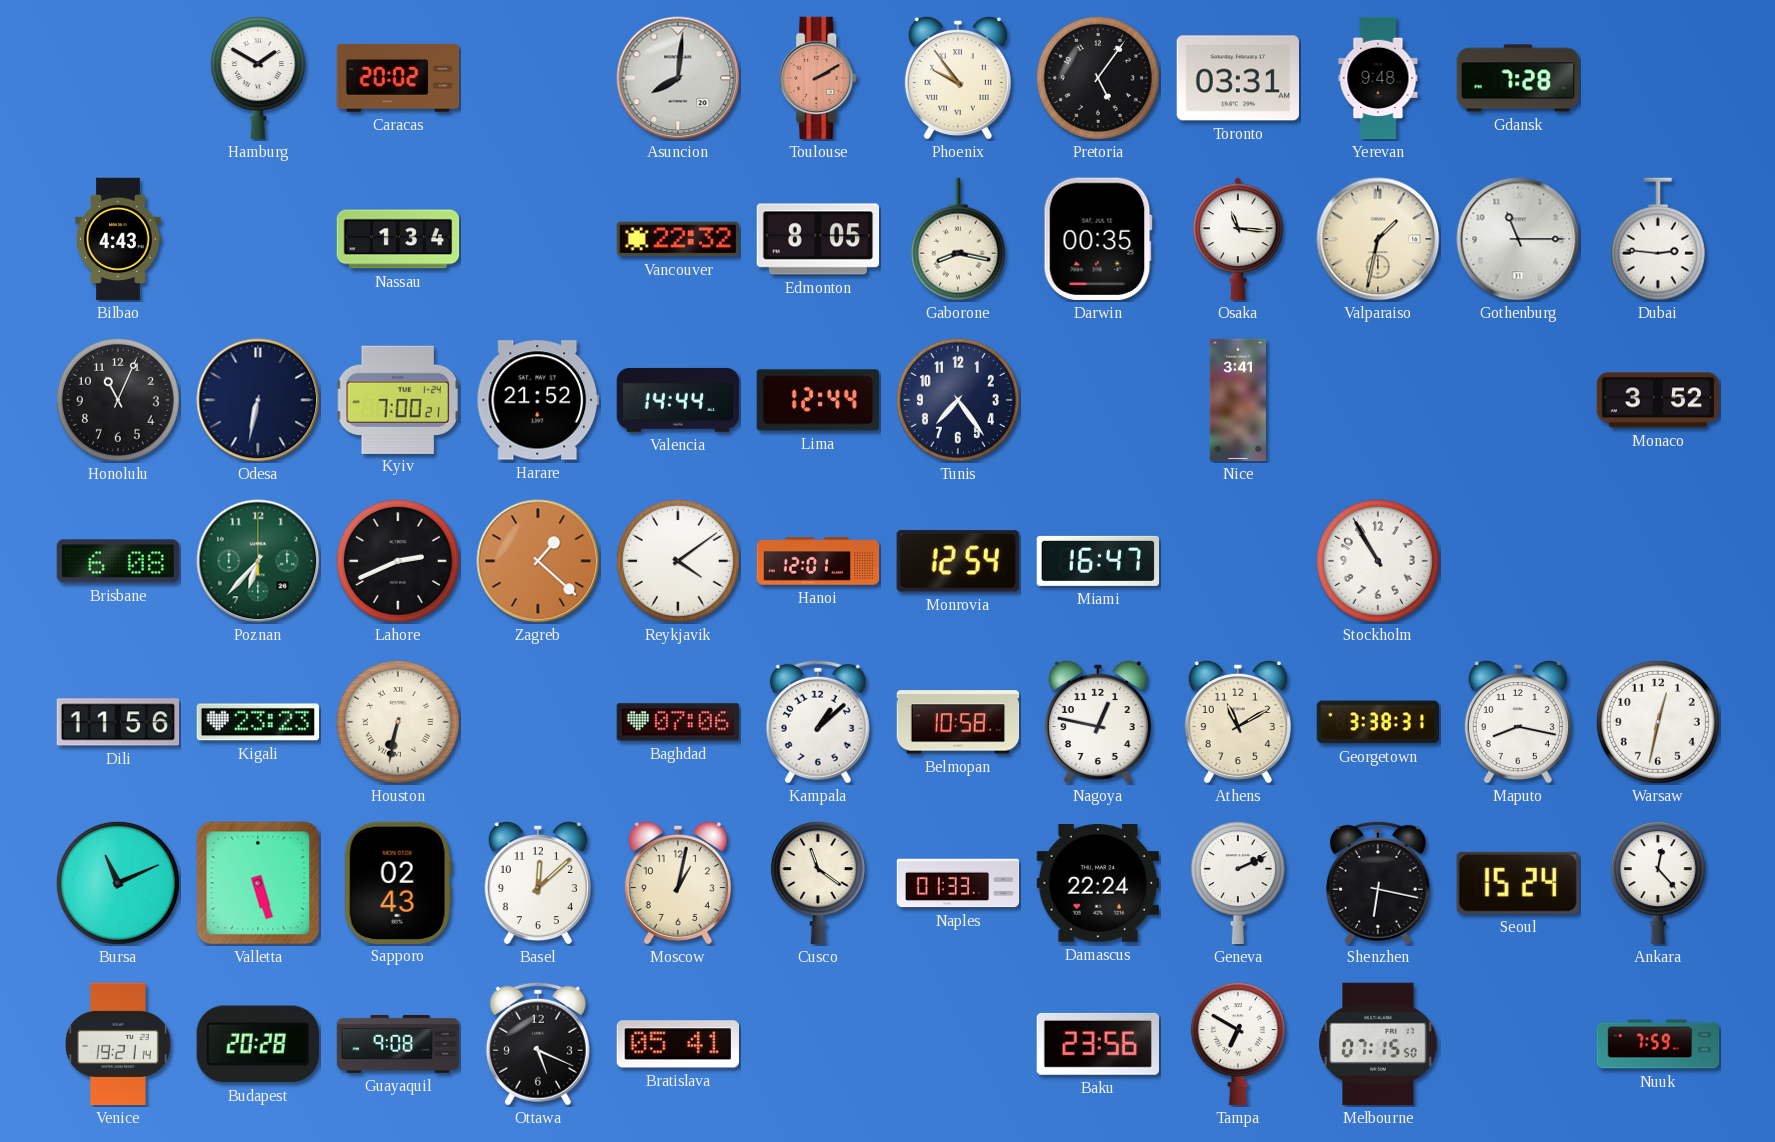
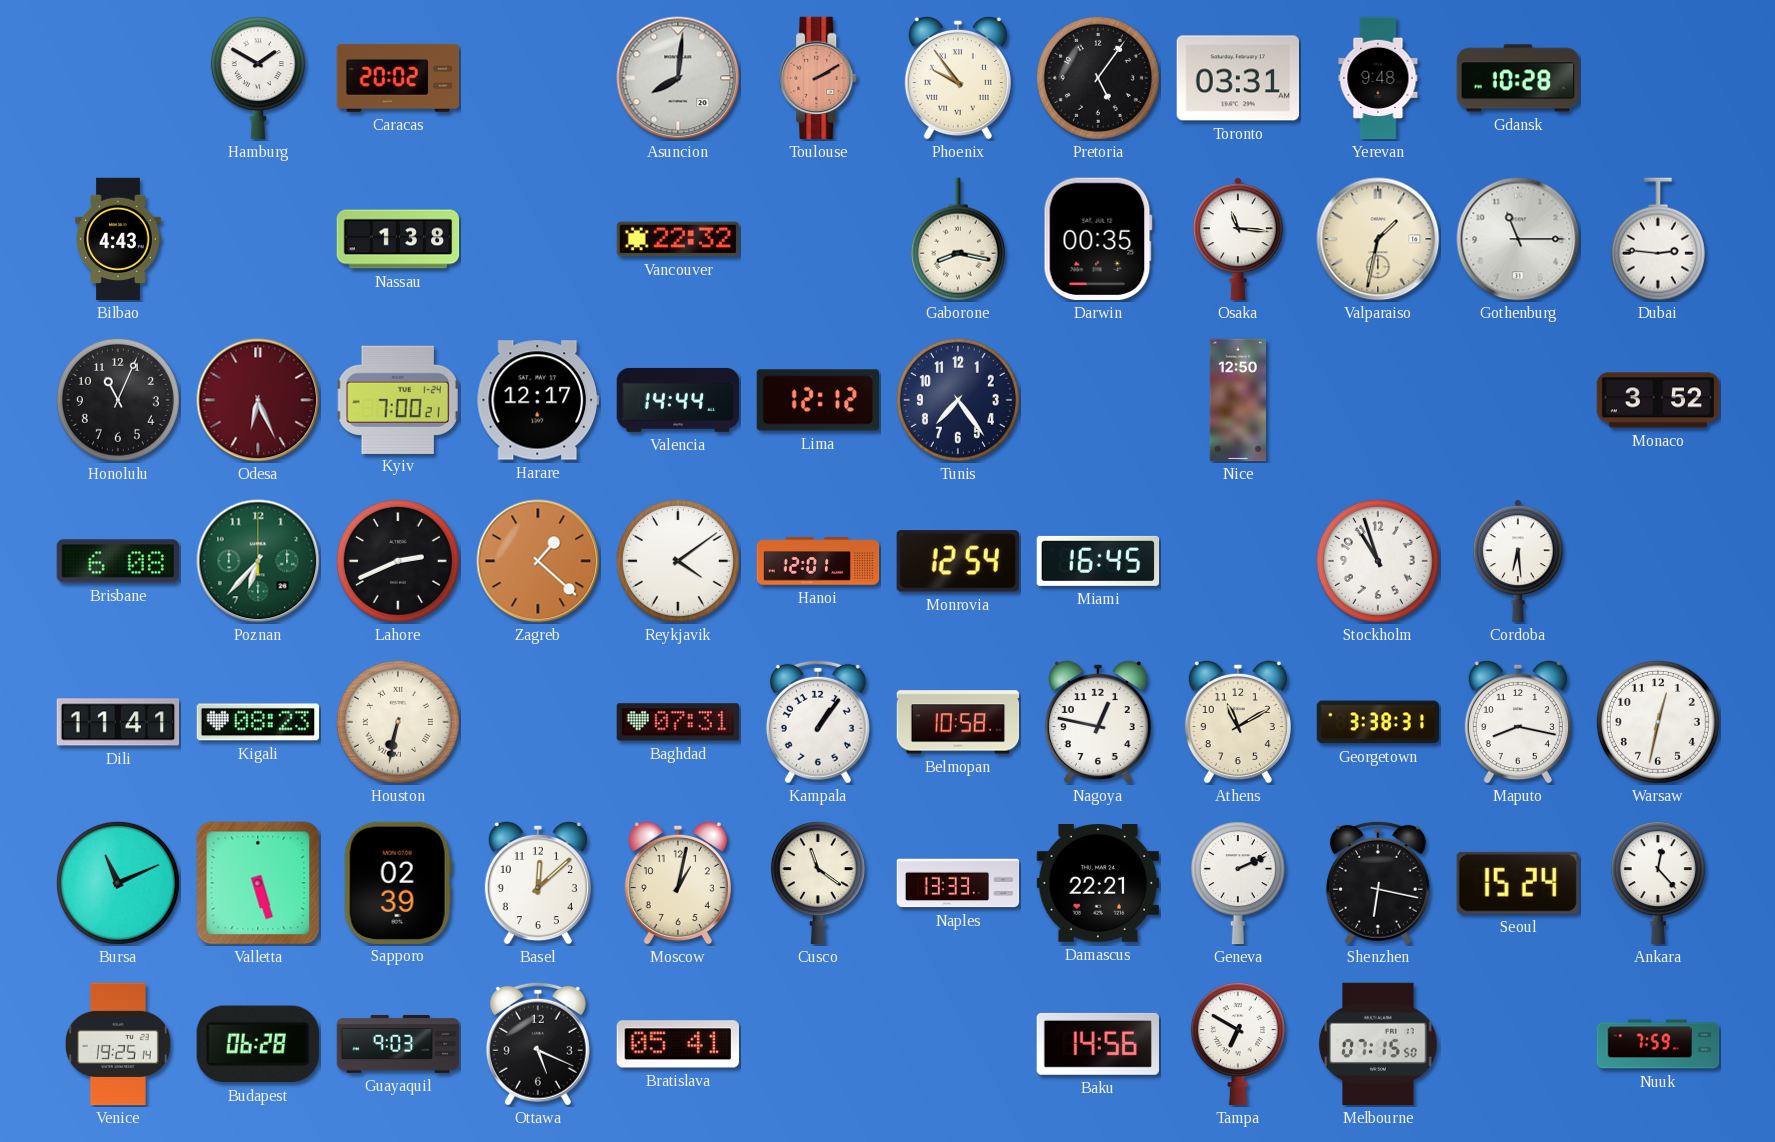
Gdansk: 7:28 -> 10:28 (1518, 78)
Nassau: 1:34 -> 1:38 (398, 239)
Edmonton: 8:05 -> none (818, 239)
Odesa: 6:32 -> 6:26 (258, 400)
Odesa dial: navy -> burgundy (258, 400)
Harare: 21:52 -> 12:17 (538, 400)
Lima: 12:44 -> 12:12 (817, 400)
Nice: 3:41 -> 12:50 (1237, 400)
Miami: 16:47 -> 16:45 (1098, 561)
Stockholm: 10:55 -> 10:57 (1378, 561)
Cordoba: none -> 6:29 (1518, 561)
Dili: 11:56 -> 11:41 (118, 722)
Kigali: 23:23 -> 08:23 (258, 722)
Baghdad: 07:06 -> 07:31 (678, 722)
Kampala: 1:08 -> 1:06 (818, 722)
Sapporo: 02:43 -> 02:39 (398, 882)
Naples: 01:33 -> 13:33 (958, 883)
Damascus: 22:24 -> 22:21 (1098, 884)
Venice: 19:21 -> 19:25 (119, 1044)
Budapest: 20:28 -> 06:28 (258, 1044)
Guayaquil: 9:08 -> 9:03 (398, 1044)
Baku: 23:56 -> 14:56 (1097, 1044)
